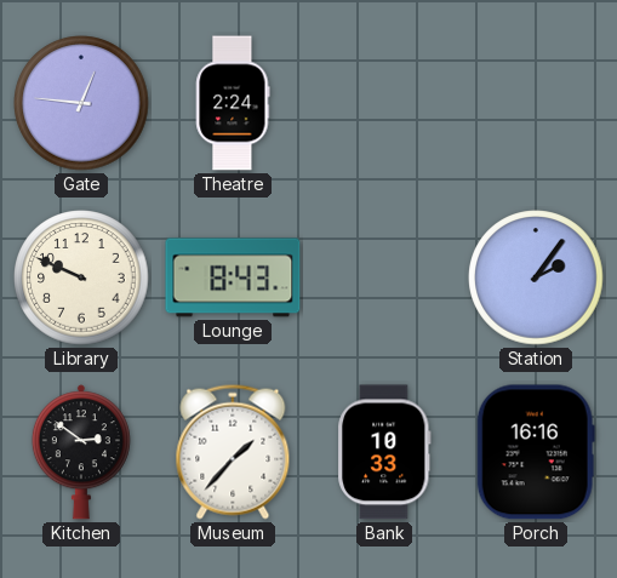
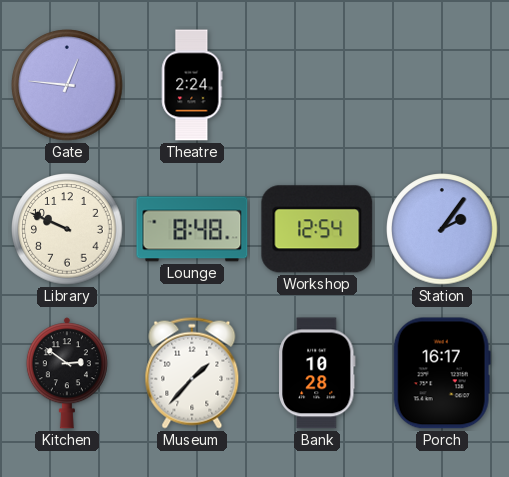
Lounge: 8:43 -> 8:48 (192, 229)
Workshop: none -> 12:54 (317, 229)
Bank: 10:33 -> 10:28 (318, 373)
Porch: 16:16 -> 16:17 (442, 373)
